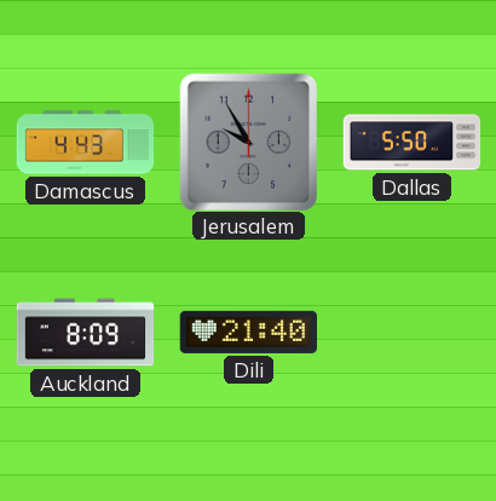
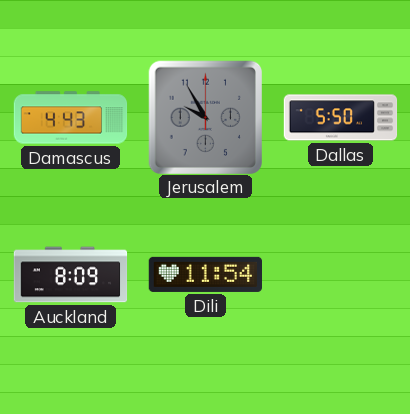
Dili: 21:40 -> 11:54 (205, 274)
